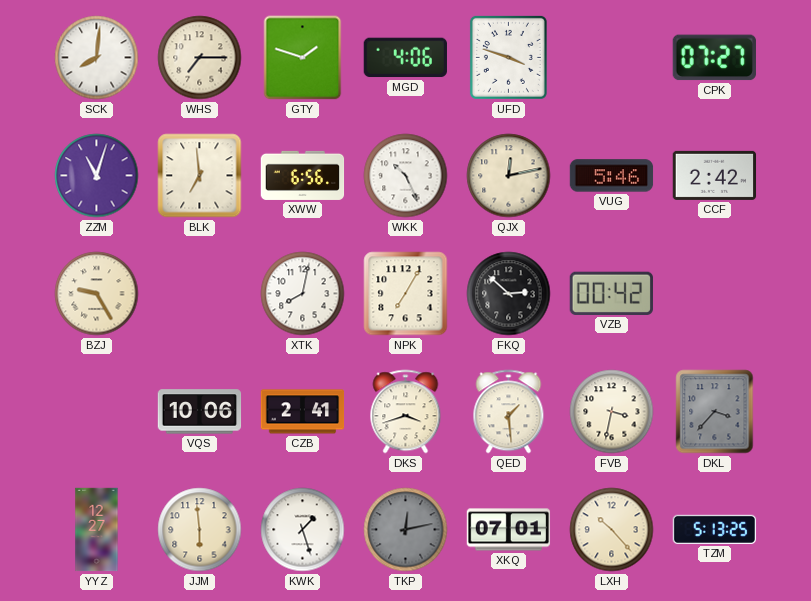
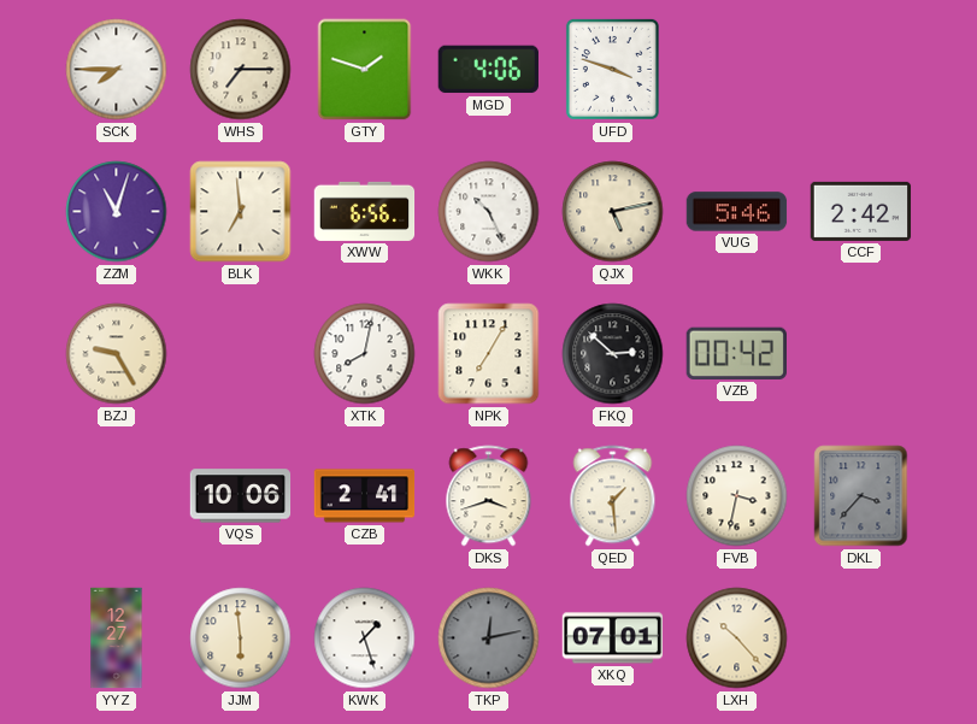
SCK: 8:01 -> 7:45 (117, 70)
CPK: 07:27 -> none (714, 58)
QJX: 12:13 -> 5:13 (613, 212)
TZM: 5:13 -> none (715, 529)
